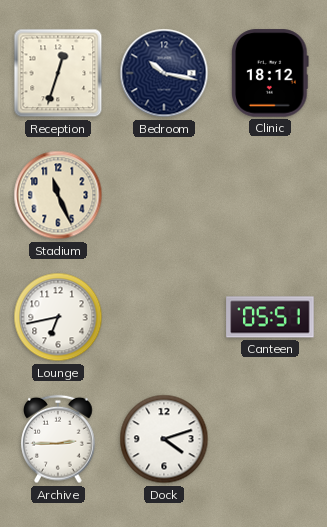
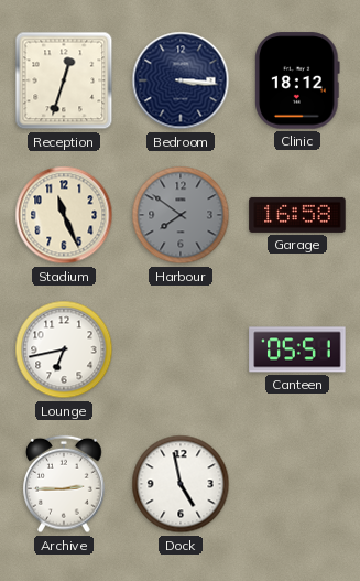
Bedroom: 10:17 -> 3:16 (181, 80)
Harbour: none -> 7:51 (181, 215)
Garage: none -> 16:58 (297, 215)
Dock: 4:12 -> 4:58 (181, 484)
